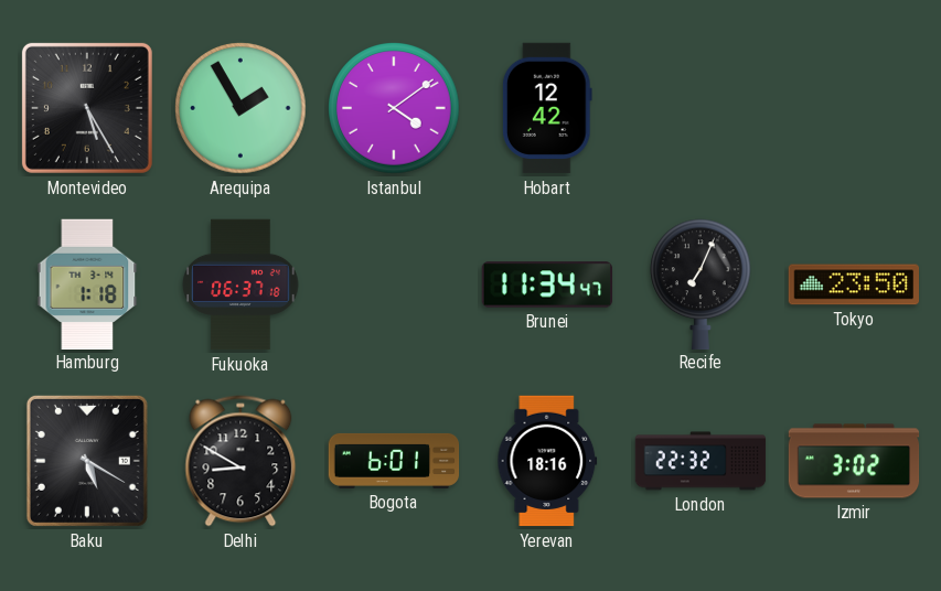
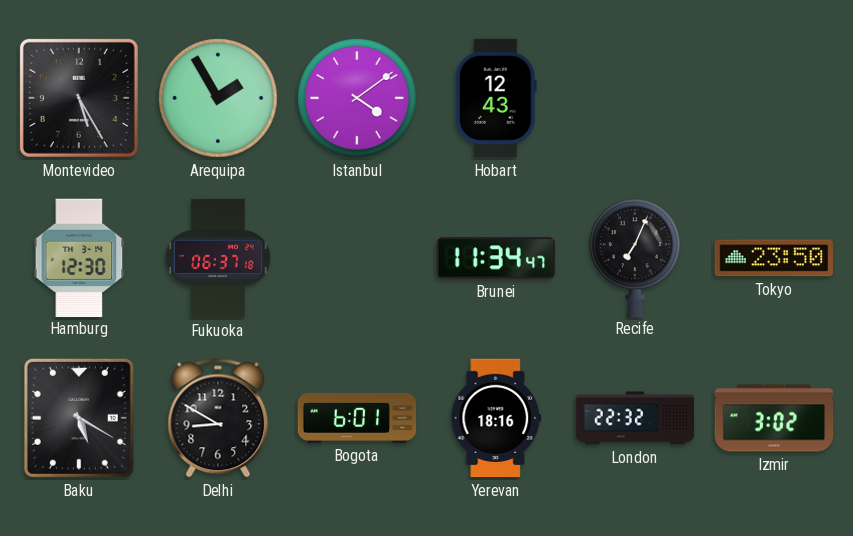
Hobart: 12:42 -> 12:43 (496, 98)
Hamburg: 1:18 -> 12:30 (79, 257)
